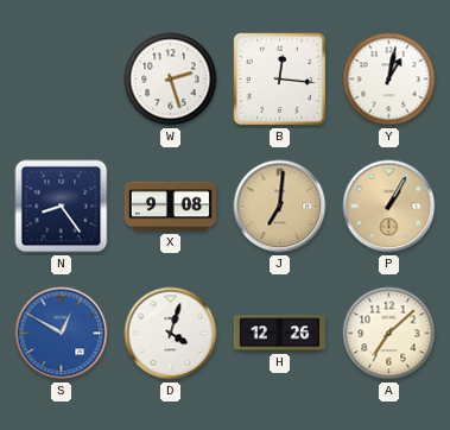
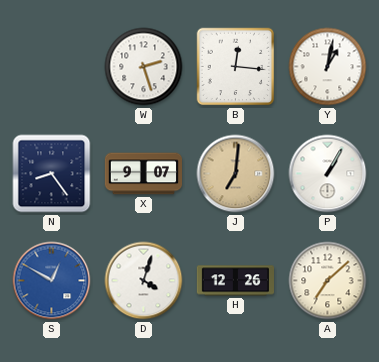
X: 9:08 -> 9:07 (143, 174)
P dial: champagne -> white (328, 174)
